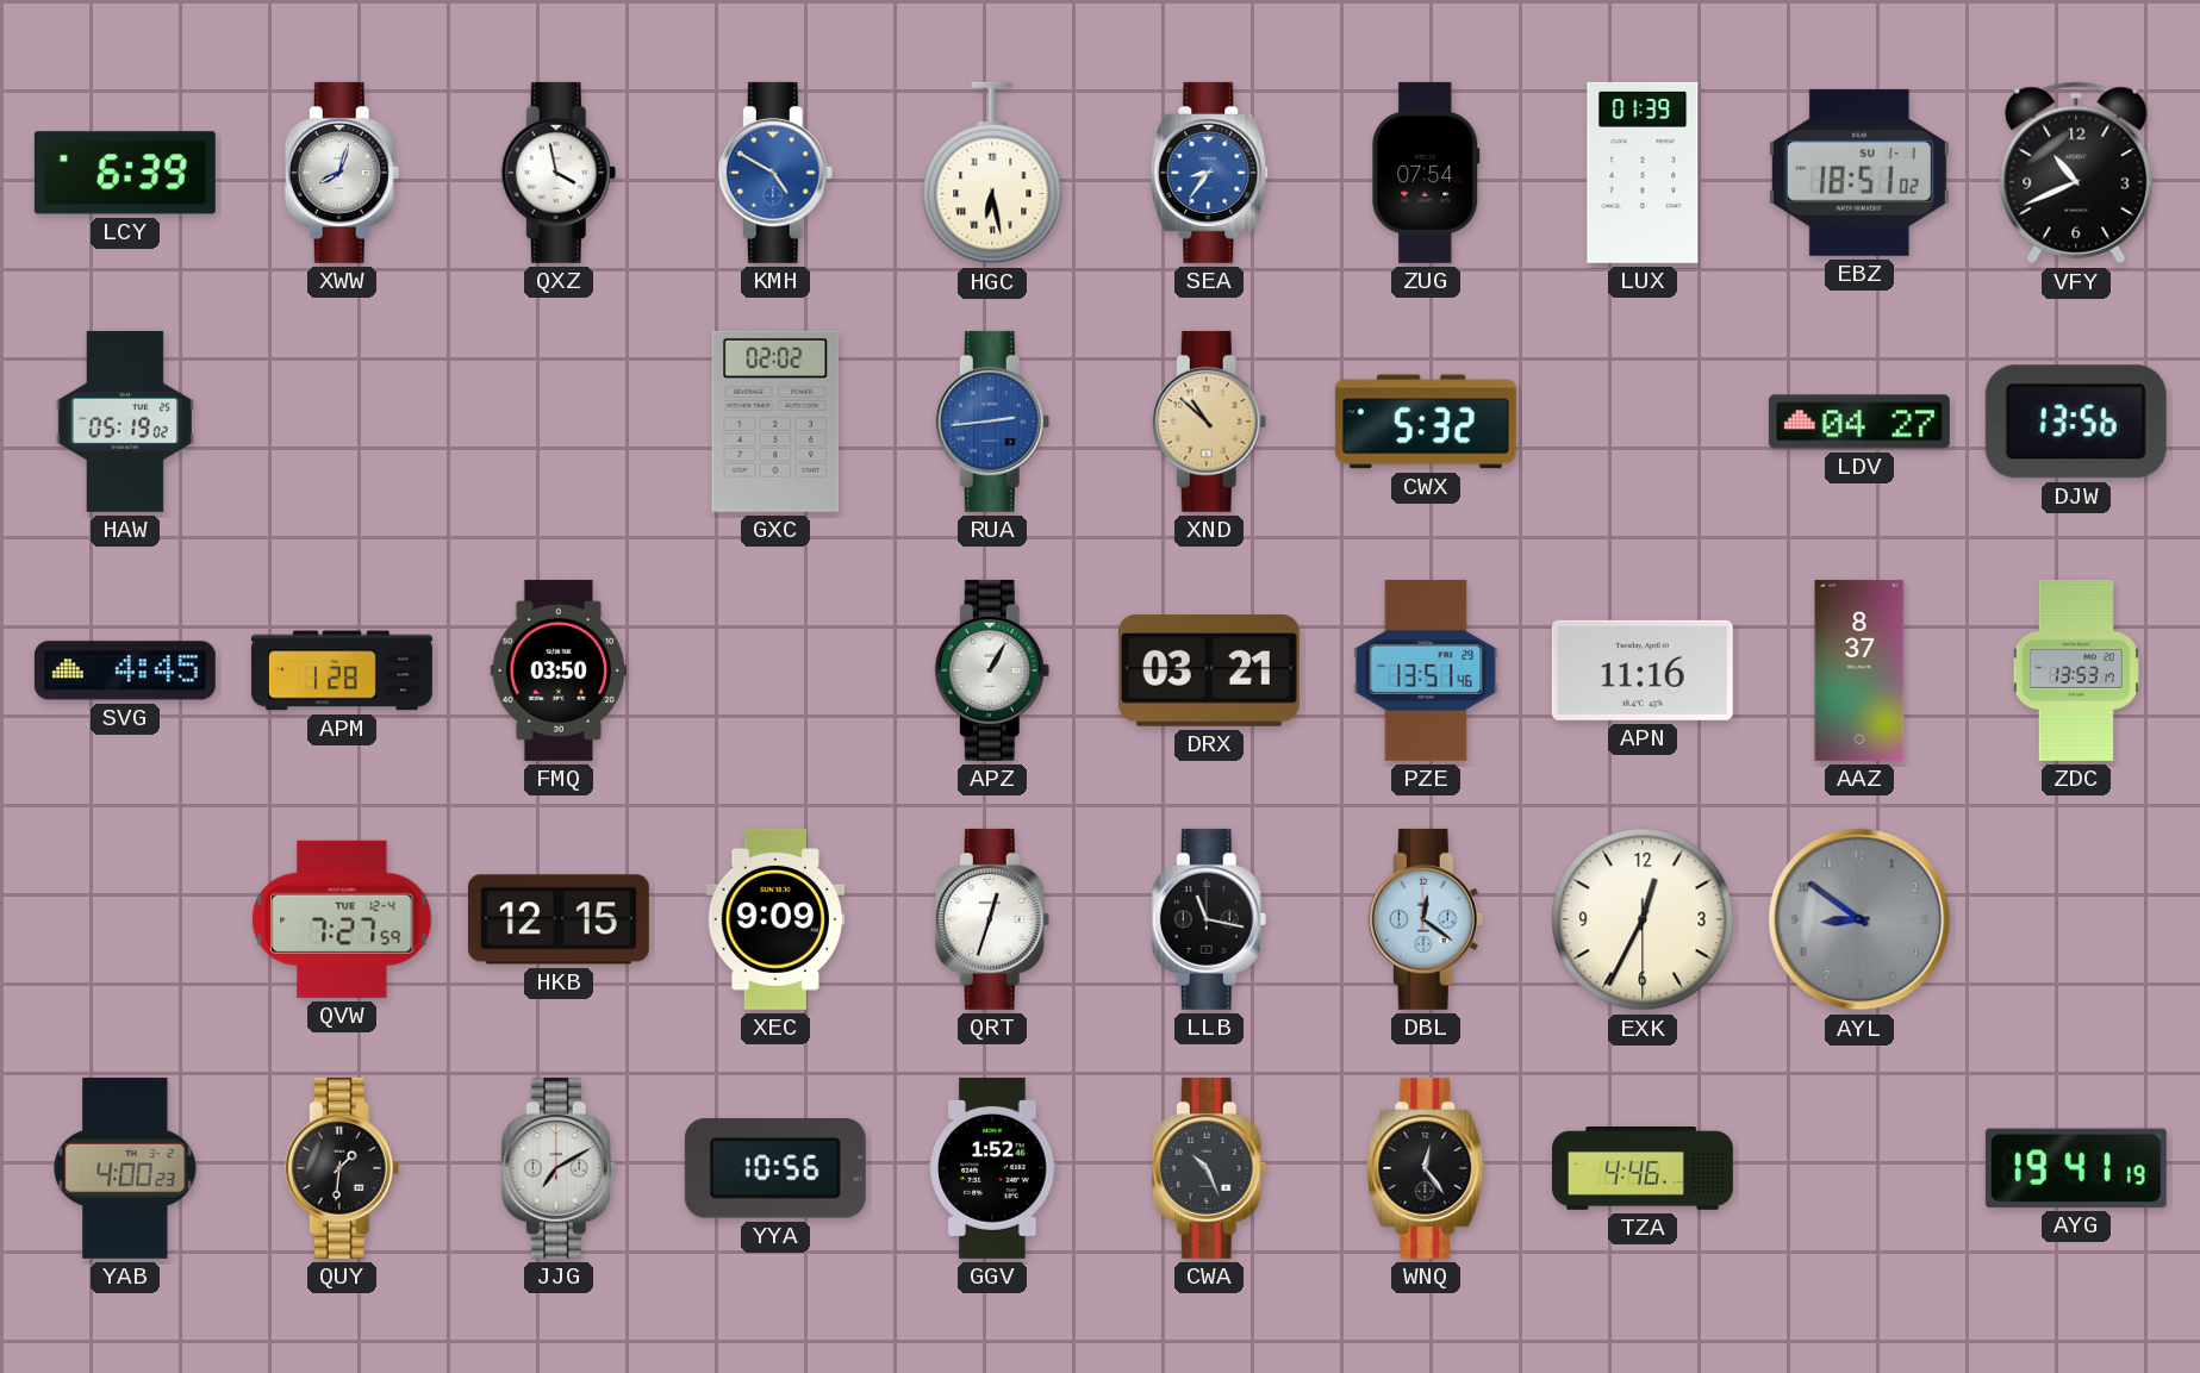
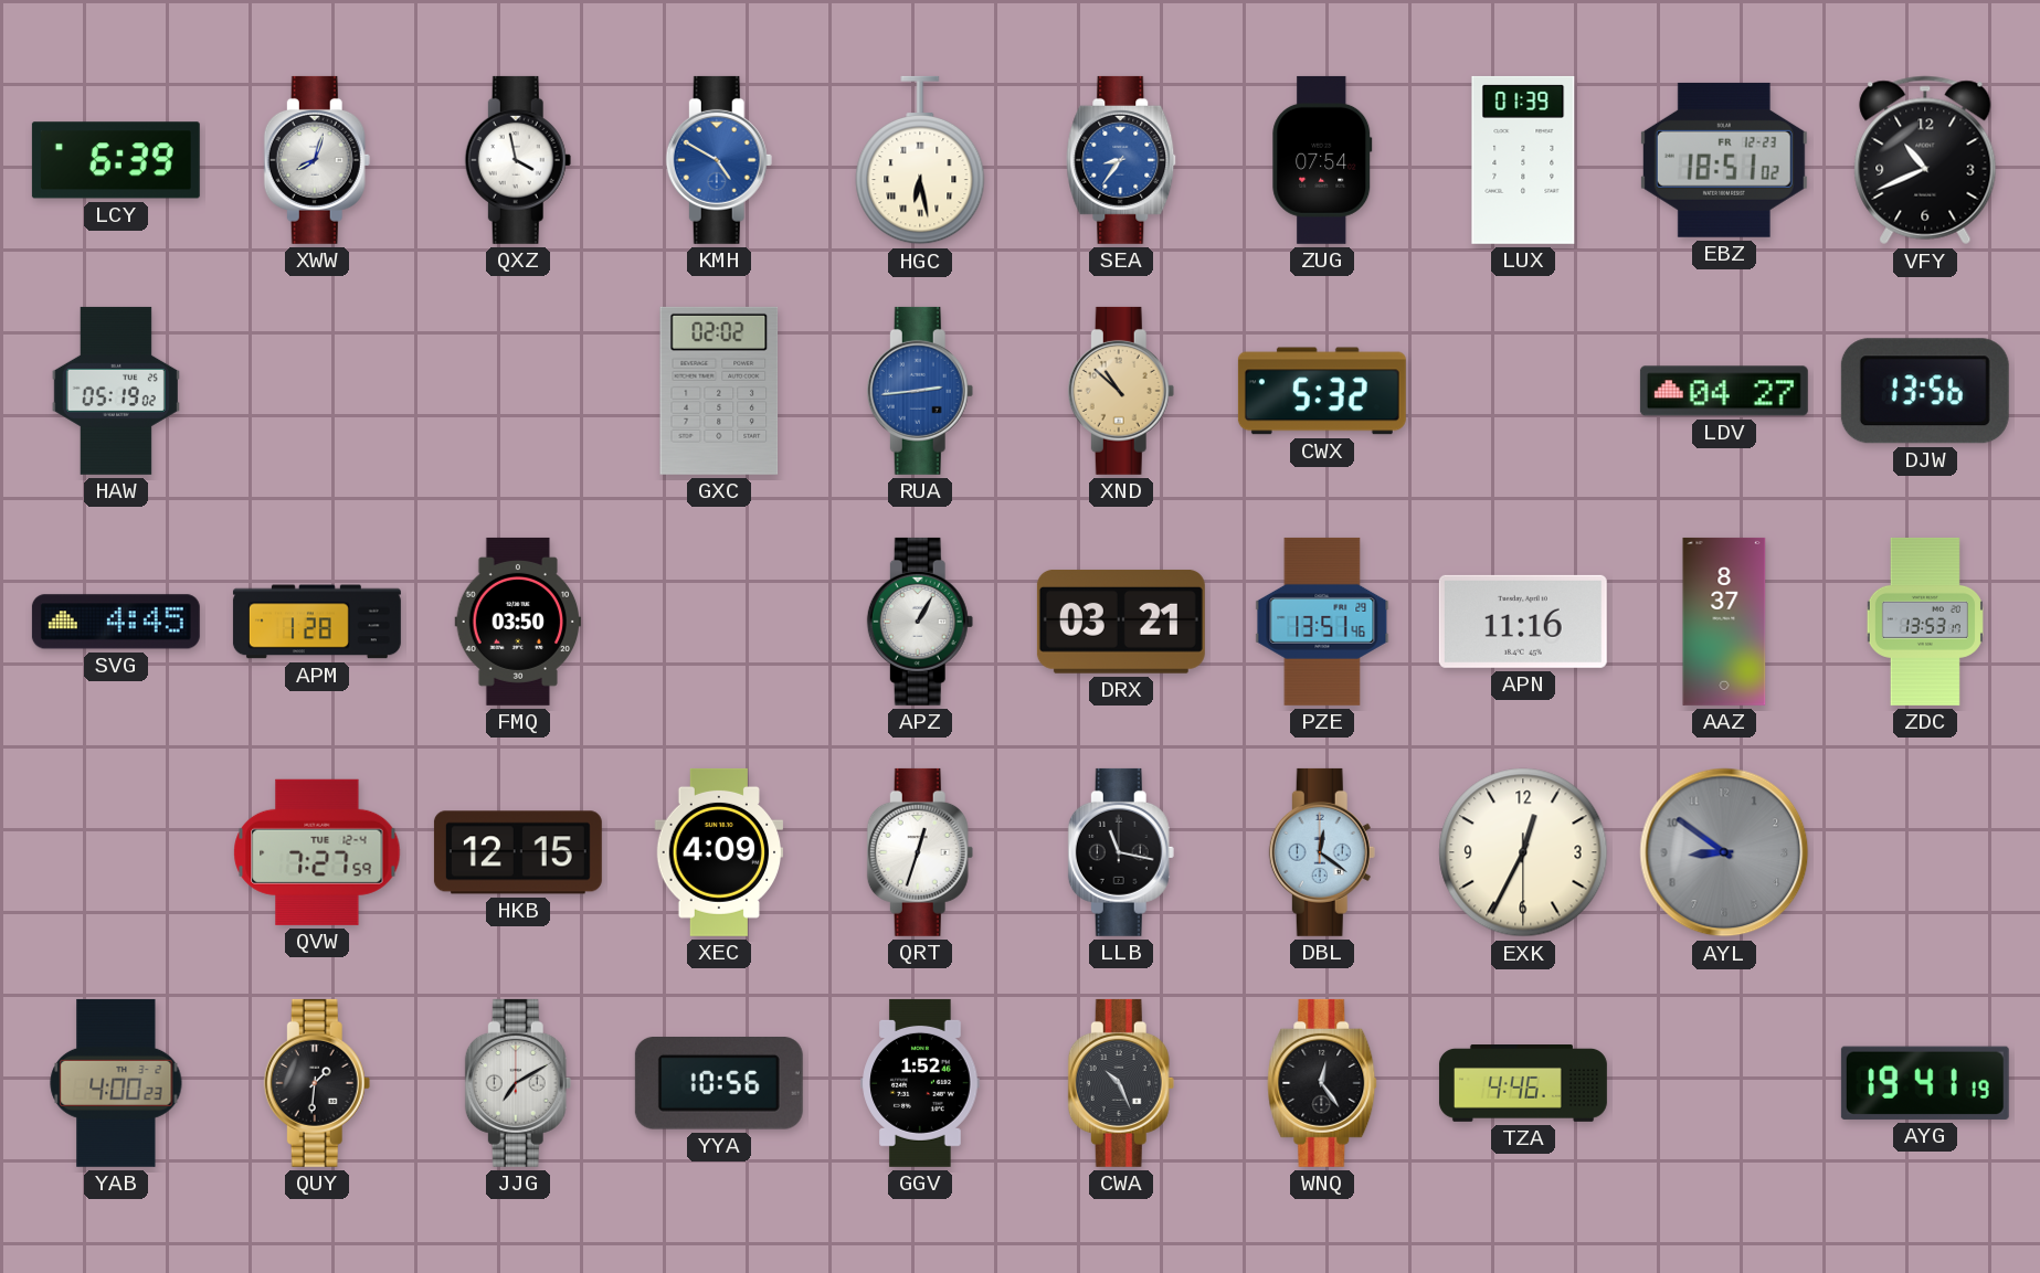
EBZ date: SU 1-1 -> FR 12-23 (1724, 160)
XEC: 9:09 -> 4:09 (719, 852)
